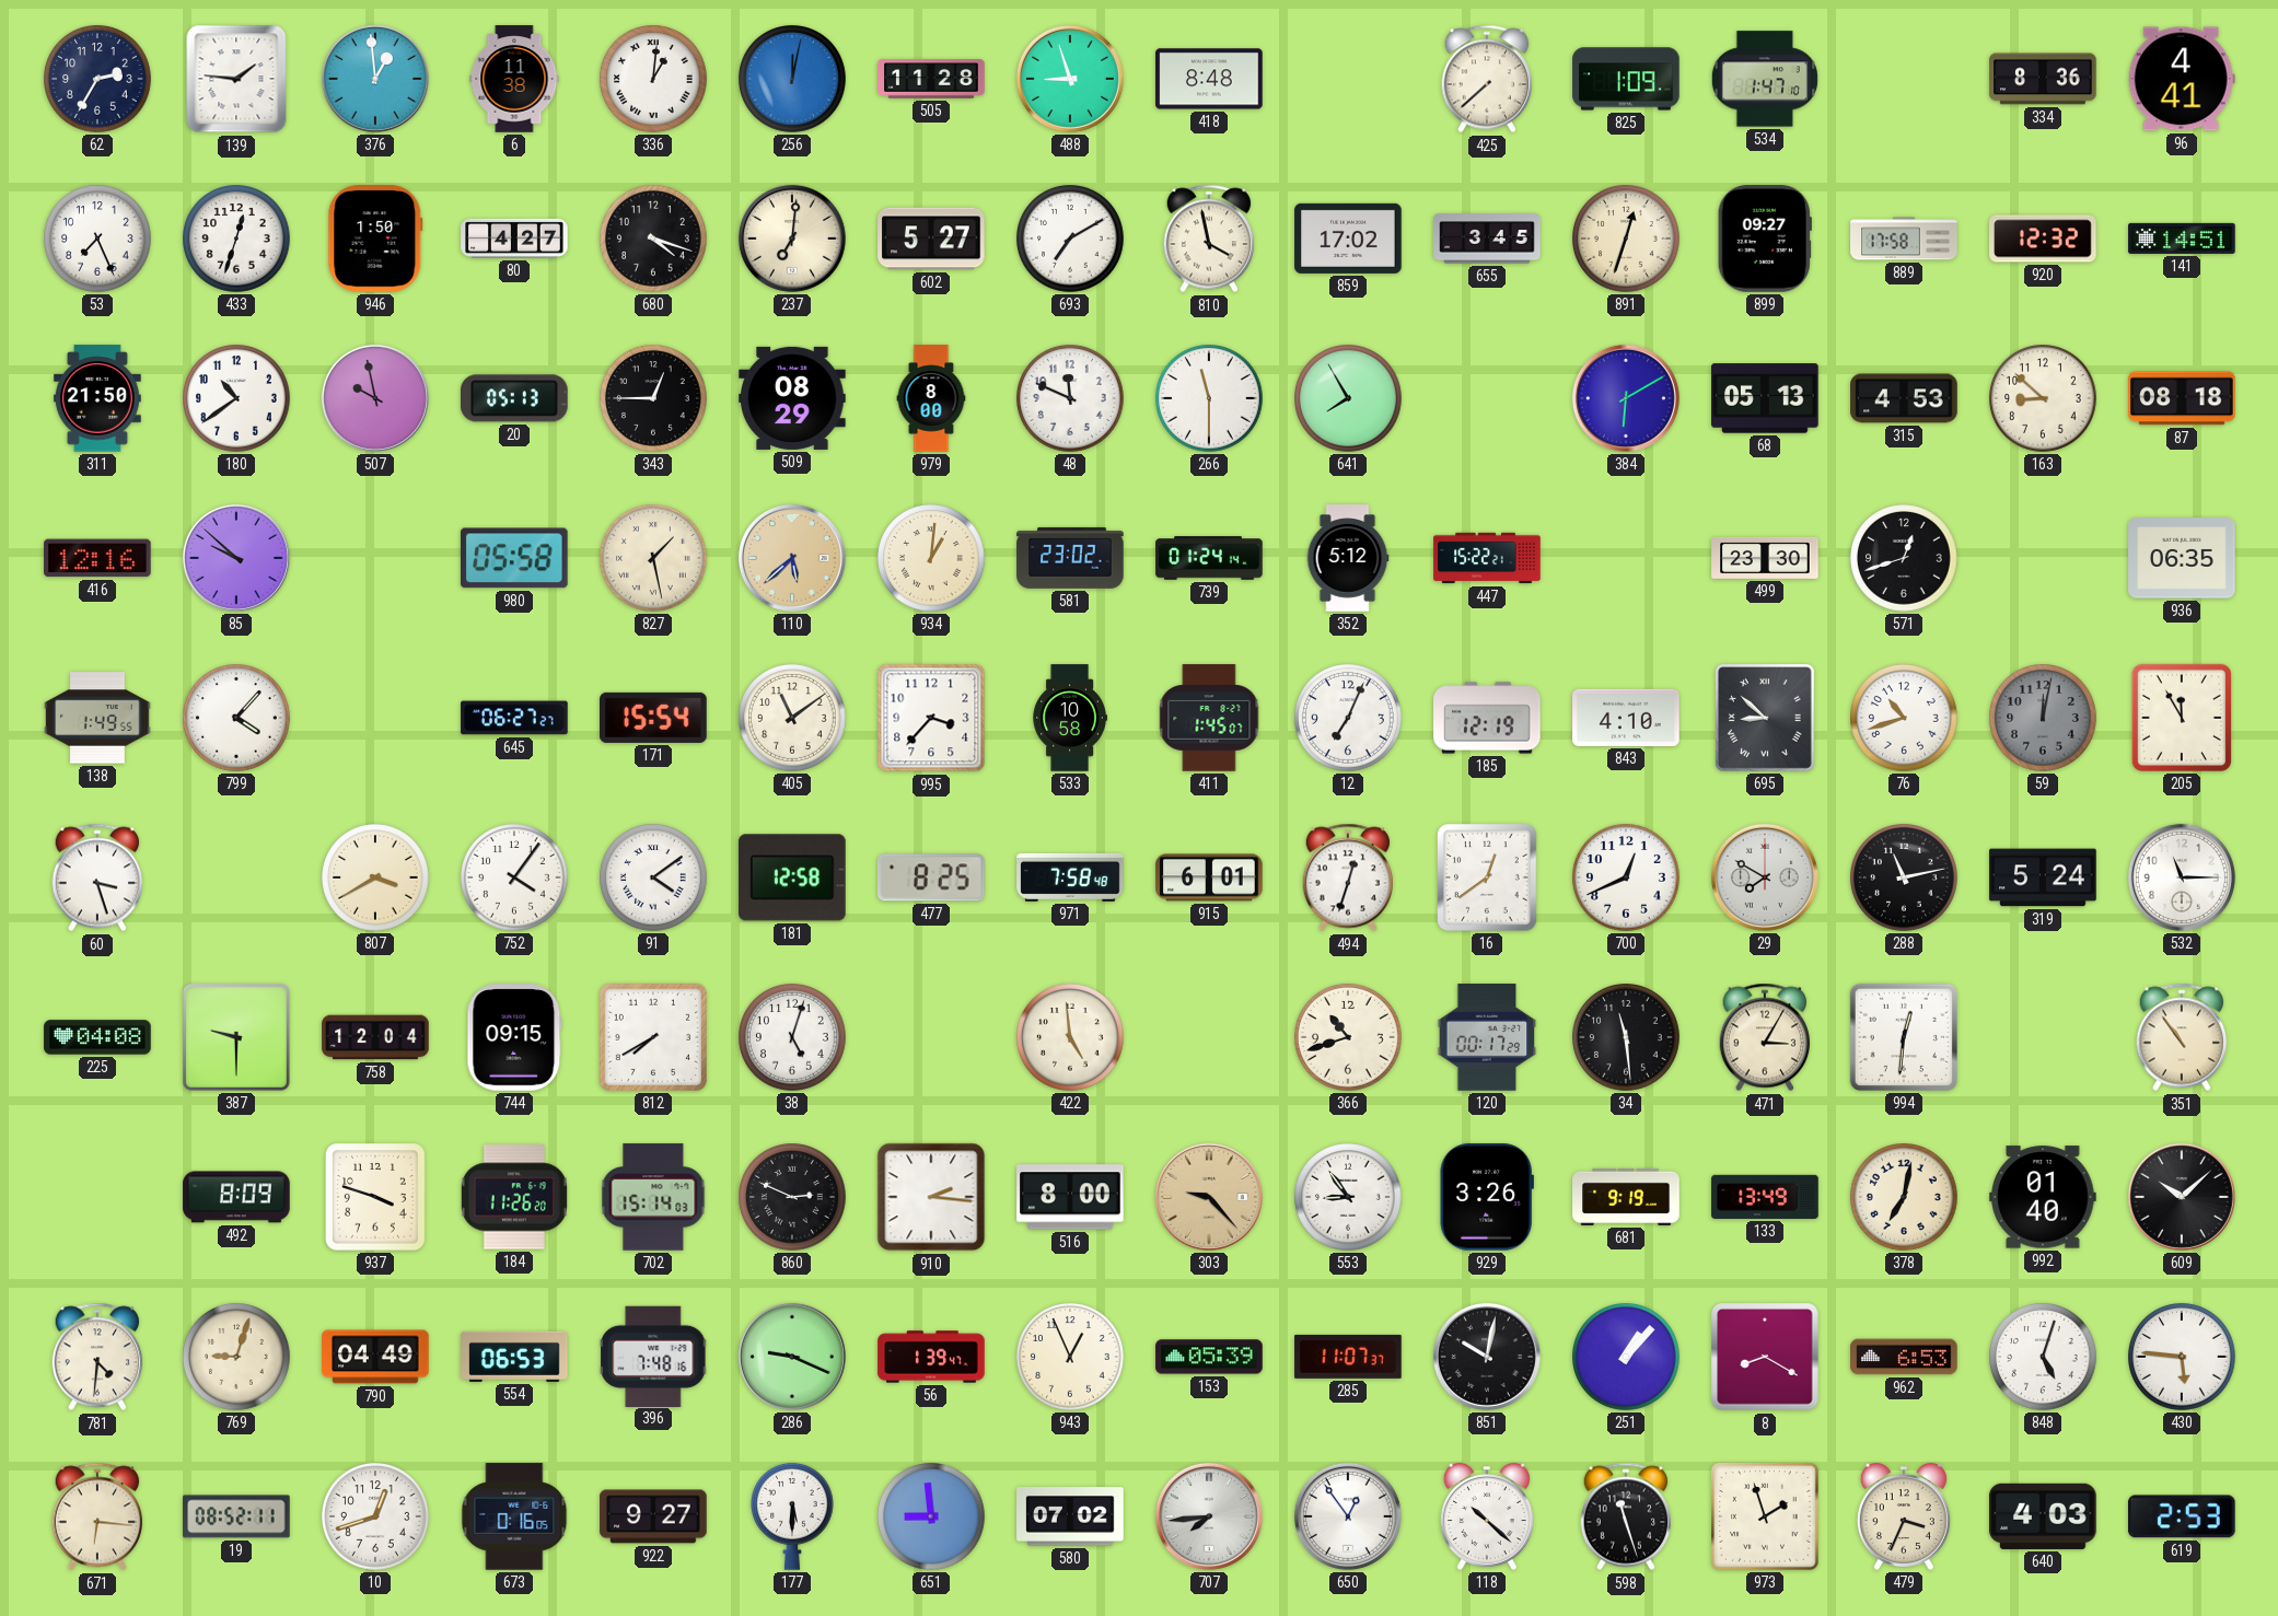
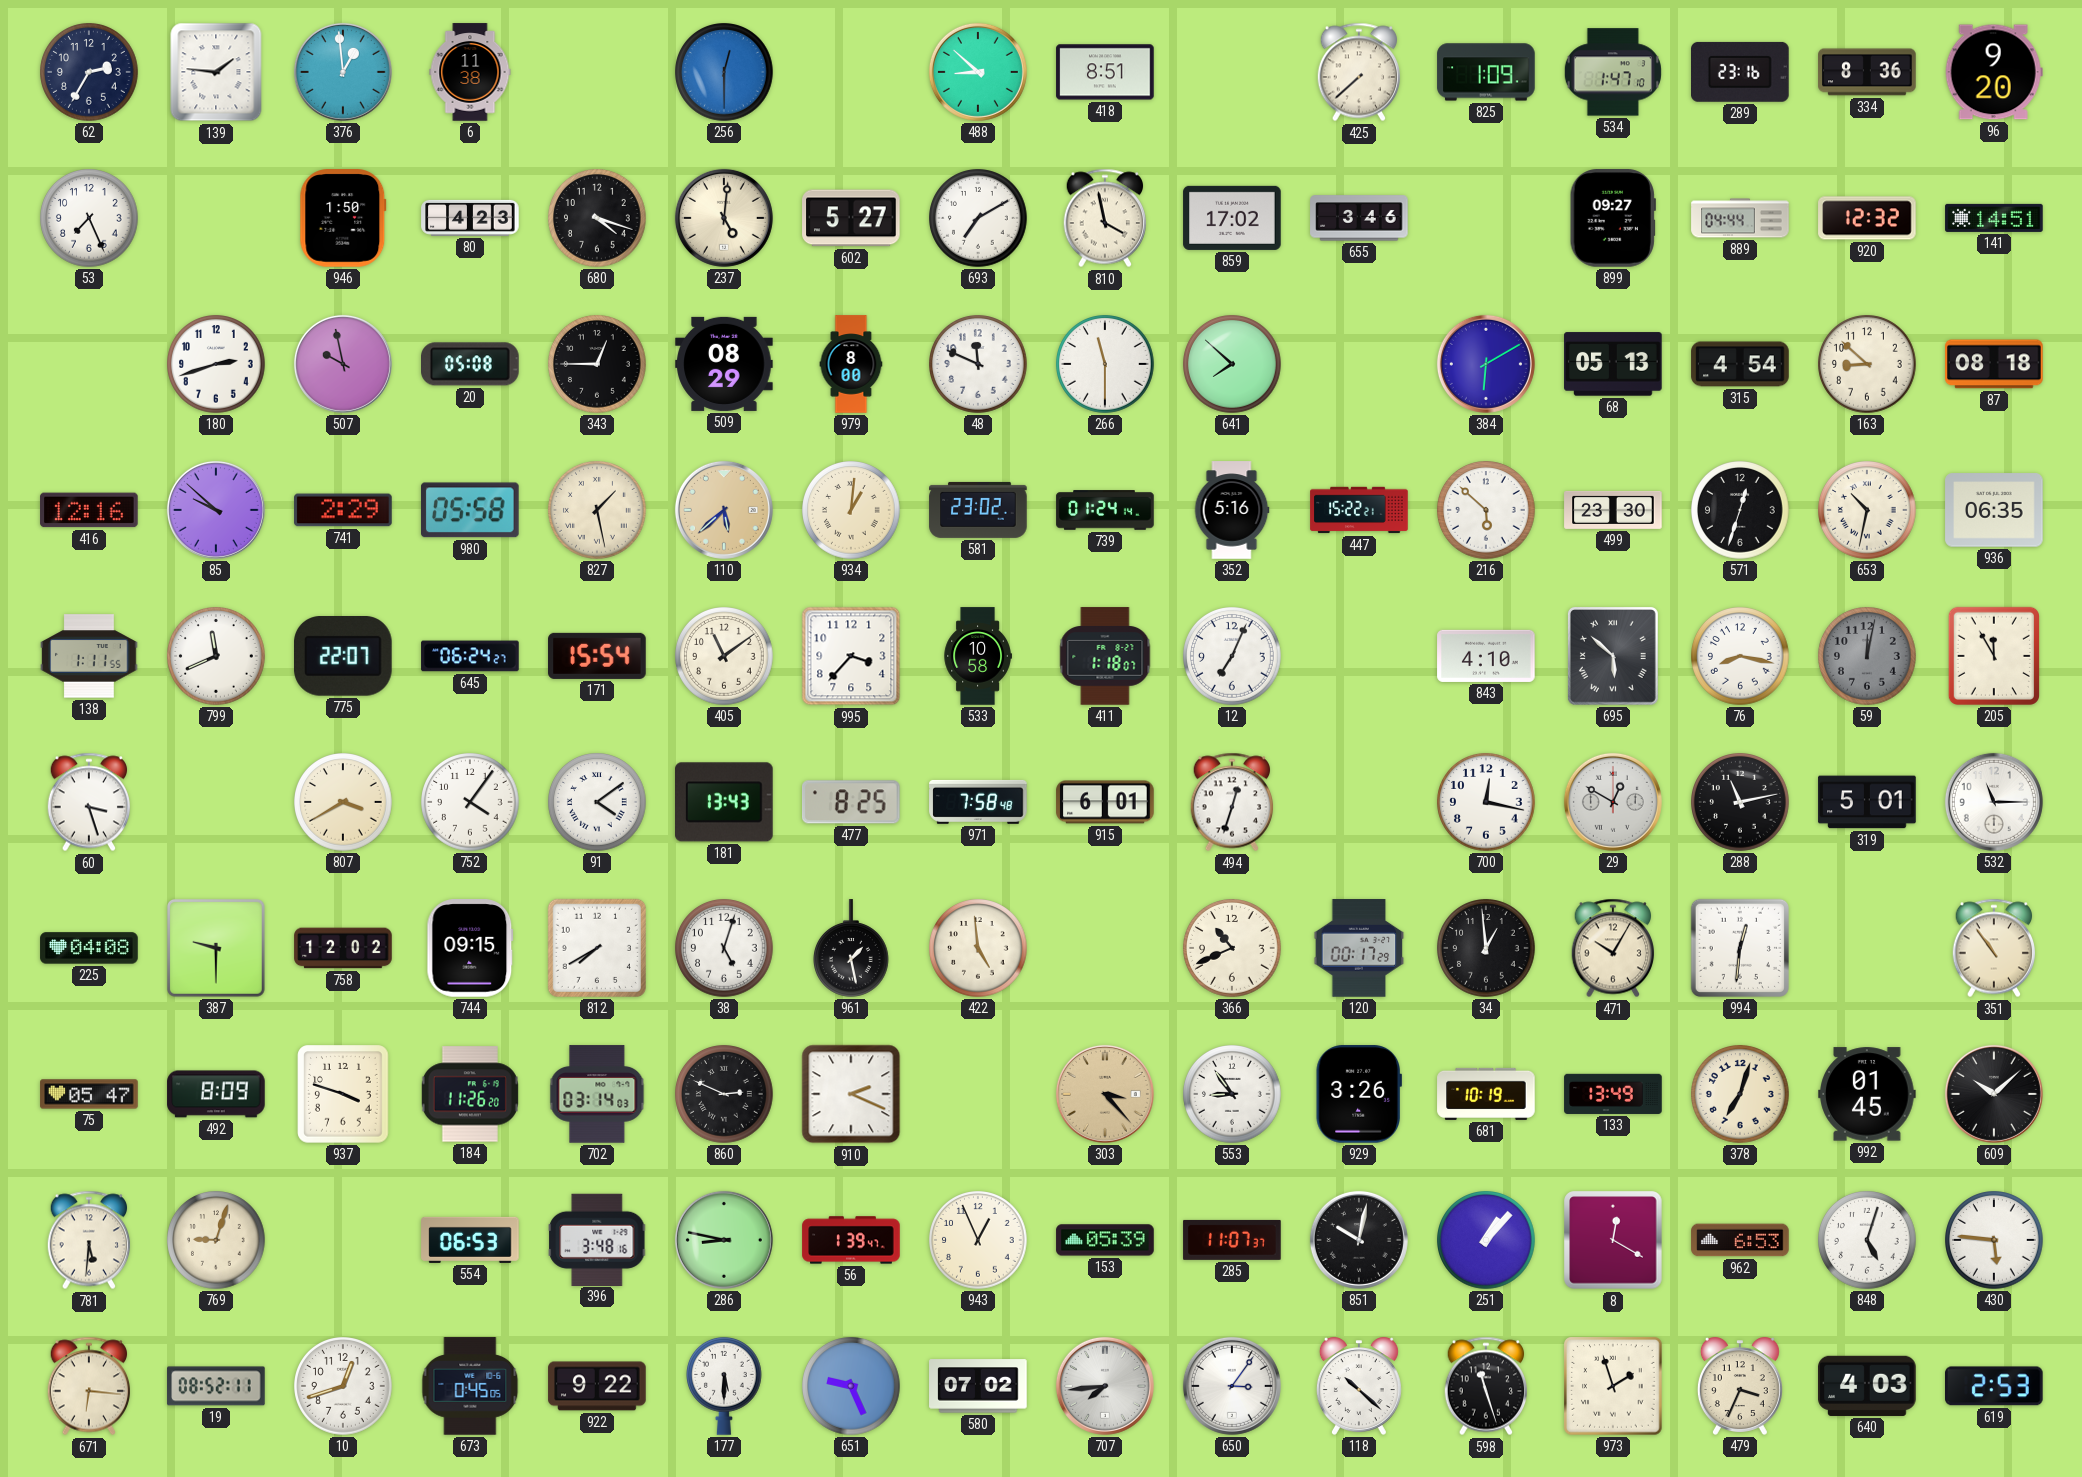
336: 1:01 -> none (653, 79)
256: 12:02 -> 12:30 (724, 72)
505: 11:28 -> none (931, 79)
488: 8:57 -> 8:52 (978, 72)
418: 8:48 -> 8:51 (1105, 72)
289: none -> 23:16 (1741, 72)
96: 4:41 -> 9:20 (1994, 72)
433: 12:33 -> none (236, 239)
80: 4:27 -> 4:23 (470, 218)
237: 7:01 -> 5:01 (724, 218)
655: 3:45 -> 3:46 (1359, 218)
891: 12:33 -> none (1626, 239)
889: 17:58 -> 04:44 (1740, 218)
311: 21:50 -> none (97, 398)
180: 10:39 -> 2:42 (216, 364)
20: 05:13 -> 05:08 (471, 364)
641: 7:55 -> 7:52 (1232, 364)
315: 4:53 -> 4:54 (1740, 364)
741: none -> 2:29 (343, 510)
352: 5:12 -> 5:16 (1232, 510)
216: none -> 5:52 (1486, 510)
571: 12:42 -> 12:33 (1740, 510)
653: none -> 10:32 (1867, 510)
138: 1:49 -> 1:11 (89, 656)
799: 4:07 -> 11:41 (216, 656)
775: none -> 22:07 (344, 657)
645: 06:27 -> 06:24 (470, 656)
411: 1:45 -> 1:18 (1105, 656)
185: 12:19 -> none (1487, 718)
695: 8:52 -> 5:52 (1613, 656)
76: 10:42 -> 8:17 (1740, 656)
181: 12:58 -> 13:43 (725, 802)
16: 12:39 -> none (1487, 877)
700: 12:41 -> 12:17 (1486, 802)
29: 7:50 -> 12:50 (1613, 802)
319: 5:24 -> 5:01 (1867, 802)
758: 12:04 -> 12:02 (343, 948)
961: none -> 1:28 (852, 948)
366: 10:42 -> 10:41 (1232, 948)
34: 11:29 -> 12:59 (1486, 948)
471: 3:05 -> 10:05 (1612, 948)
75: none -> 05:47 (89, 1094)
702: 15:14 -> 03:14 (597, 1094)
910: 2:16 -> 2:19 (851, 1094)
516: 8:00 -> none (1070, 1197)
303: 9:23 -> 3:23 (1105, 1094)
681: 9:19 -> 10:19 (1486, 1094)
378: 7:02 -> 7:03 (1740, 1094)
992: 01:40 -> 01:45 (1867, 1094)
781: 4:31 -> 5:31 (88, 1240)
790: 04:49 -> none (375, 1357)
396: 7:48 -> 3:48 (597, 1239)
286: 9:19 -> 8:47 (724, 1240)
8: 8:20 -> 12:20 (1613, 1240)
673: 0:16 -> 0:45 (470, 1386)
922: 9:27 -> 9:22 (597, 1386)
651: 8:59 -> 9:26 (851, 1386)
650: 12:54 -> 3:06 (1232, 1386)
